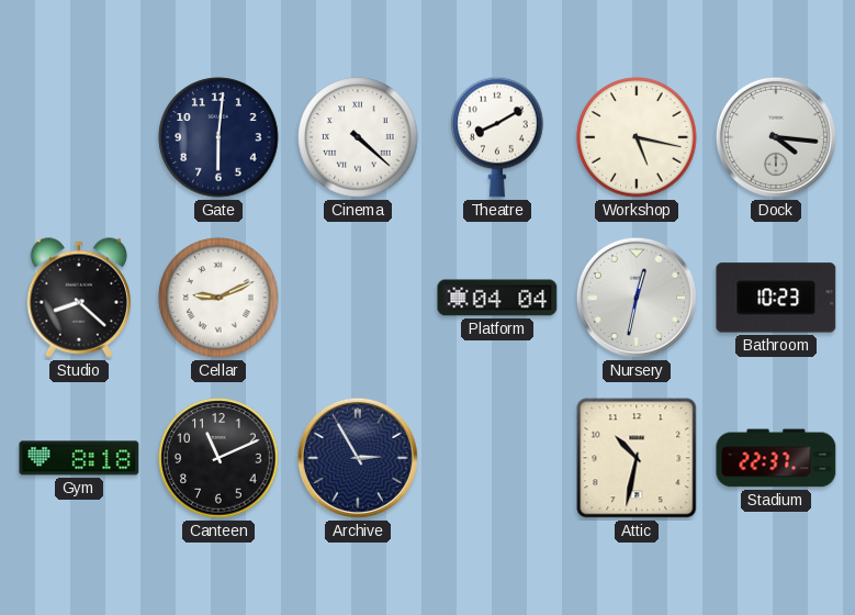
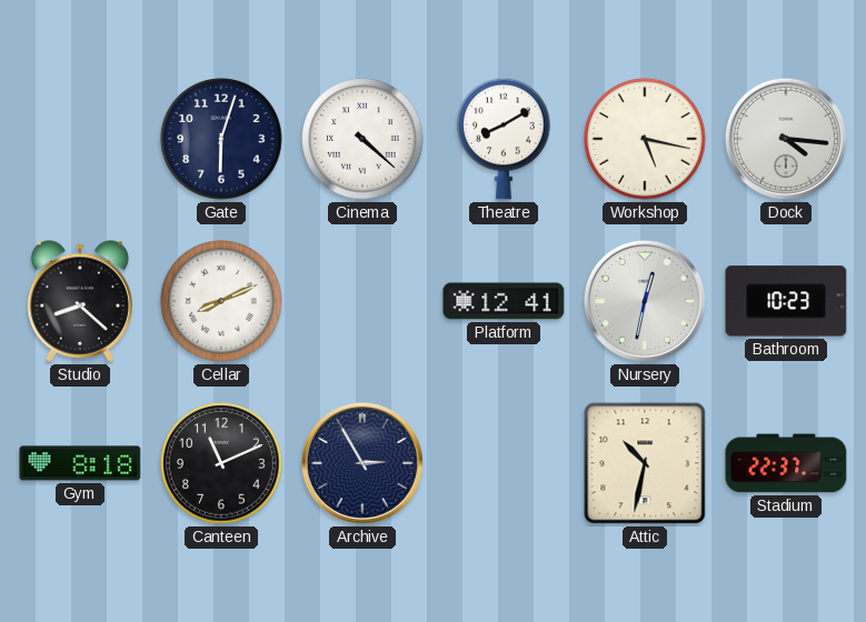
Gate: 6:01 -> 6:03 (221, 139)
Cellar: 9:11 -> 8:11 (221, 301)
Platform: 04:04 -> 12:41 (504, 301)
